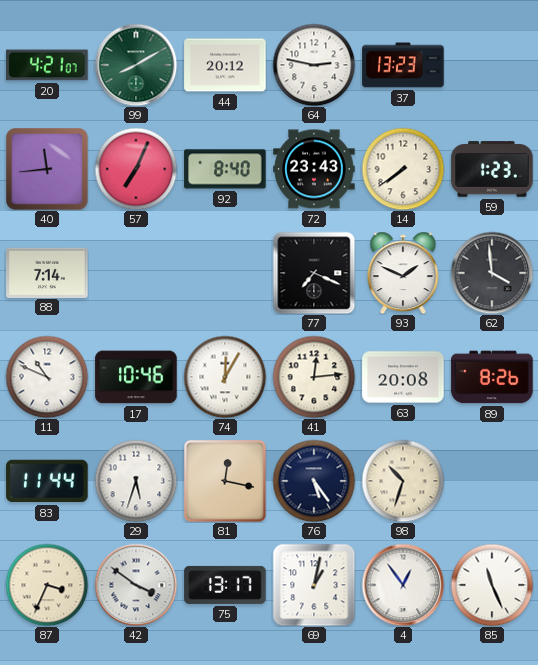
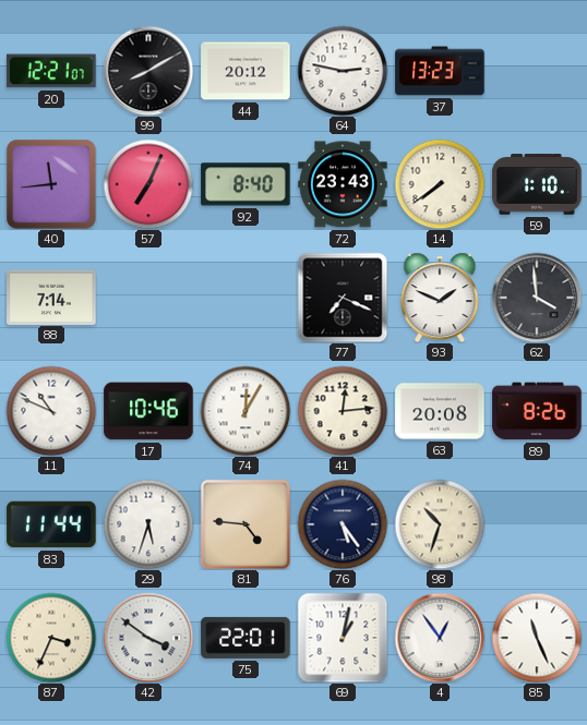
20: 4:21 -> 12:21 (51, 71)
99 dial: green -> black (148, 71)
59: 1:23 -> 1:10 (537, 184)
81: 12:17 -> 4:46 (245, 524)
75: 13:17 -> 22:01 (245, 638)
